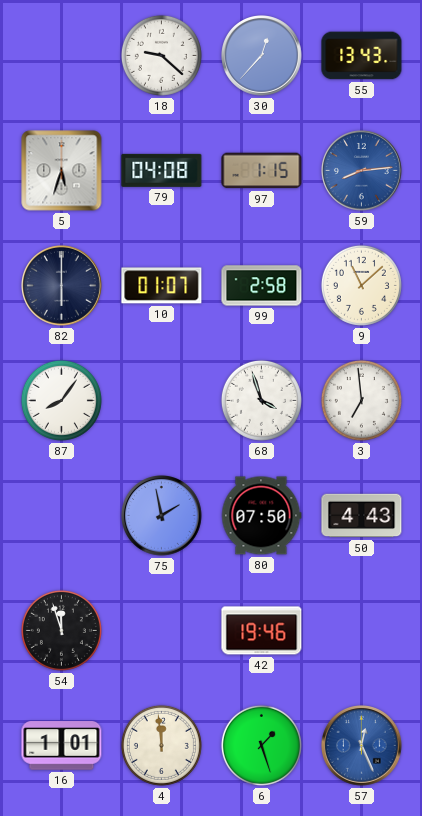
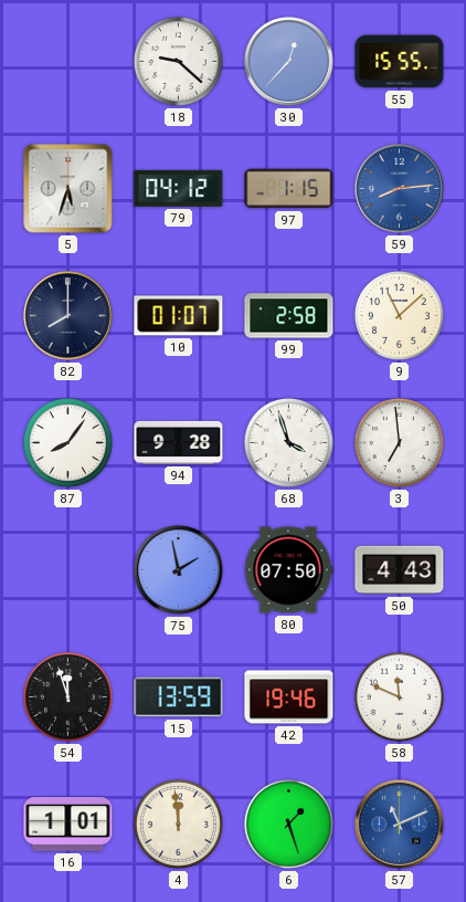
55: 13:43 -> 15:55 (400, 62)
79: 04:08 -> 04:12 (179, 188)
82: 6:00 -> 8:00 (68, 316)
94: none -> 9:28 (179, 442)
15: none -> 13:59 (179, 698)
58: none -> 11:49 (399, 696)
57: 12:26 -> 11:11 (400, 825)
